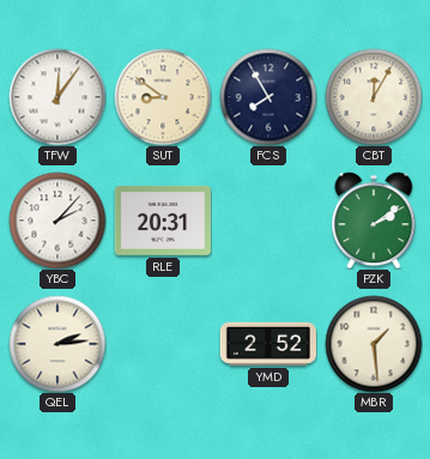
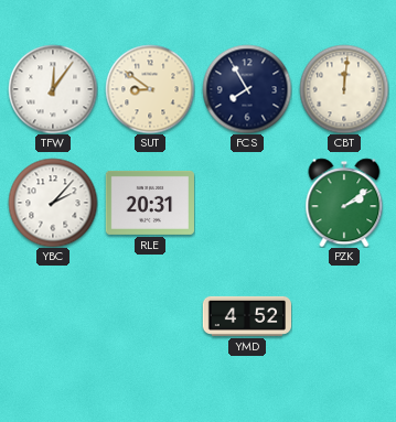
CBT: 12:05 -> 12:01 (344, 89)
QEL: 2:14 -> none (57, 344)
YMD: 2:52 -> 4:52 (246, 316)
MBR: 1:29 -> none (374, 344)
